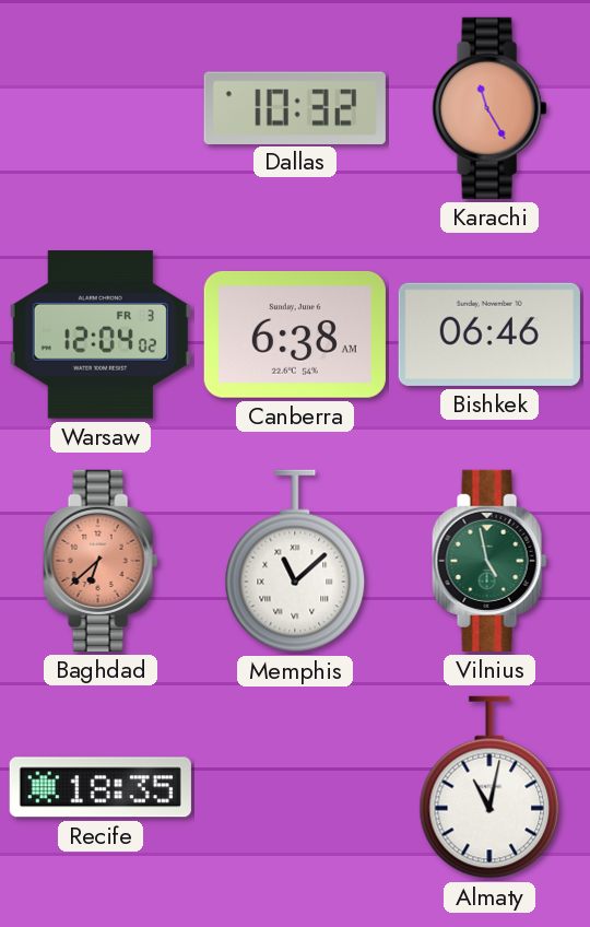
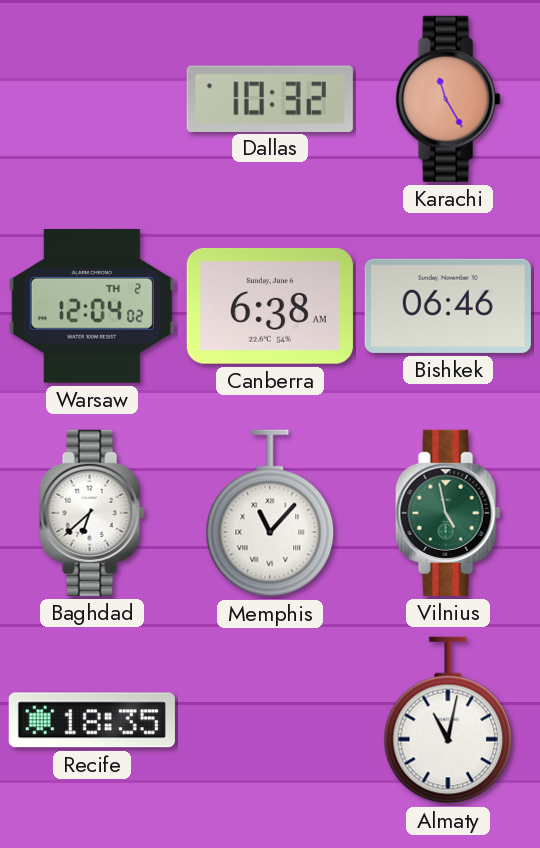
Warsaw date: FR 3 -> TH 2 (92, 307)
Baghdad dial: salmon -> white (92, 513)
Memphis: 11:08 -> 11:07 (270, 513)
